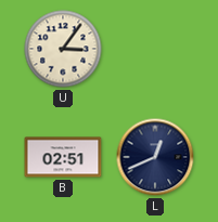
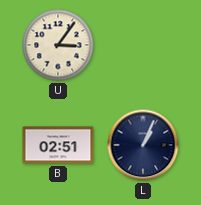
L: 12:41 -> 1:04 (143, 145)
